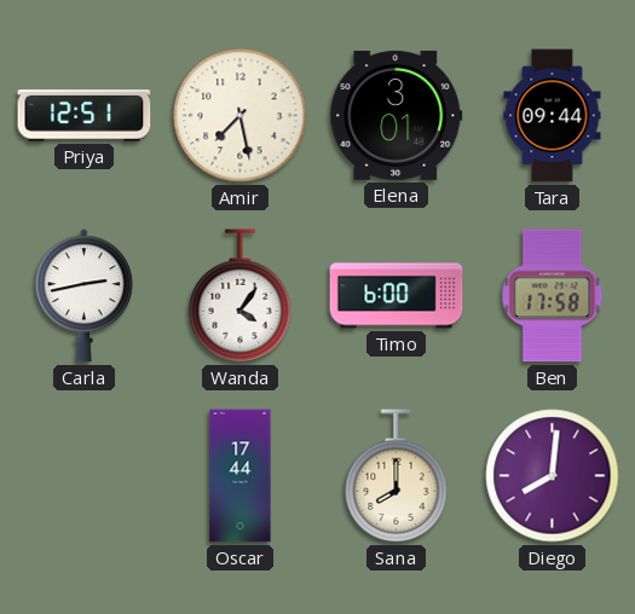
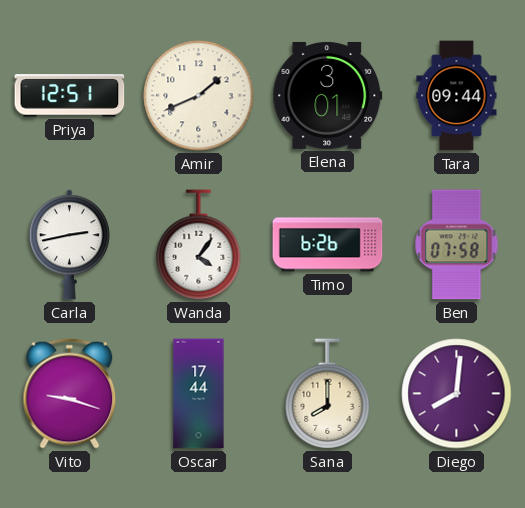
Amir: 7:28 -> 1:41 (199, 96)
Timo: 6:00 -> 6:26 (328, 245)
Ben: 17:58 -> 07:58 (457, 245)
Vito: none -> 9:18 (70, 393)
